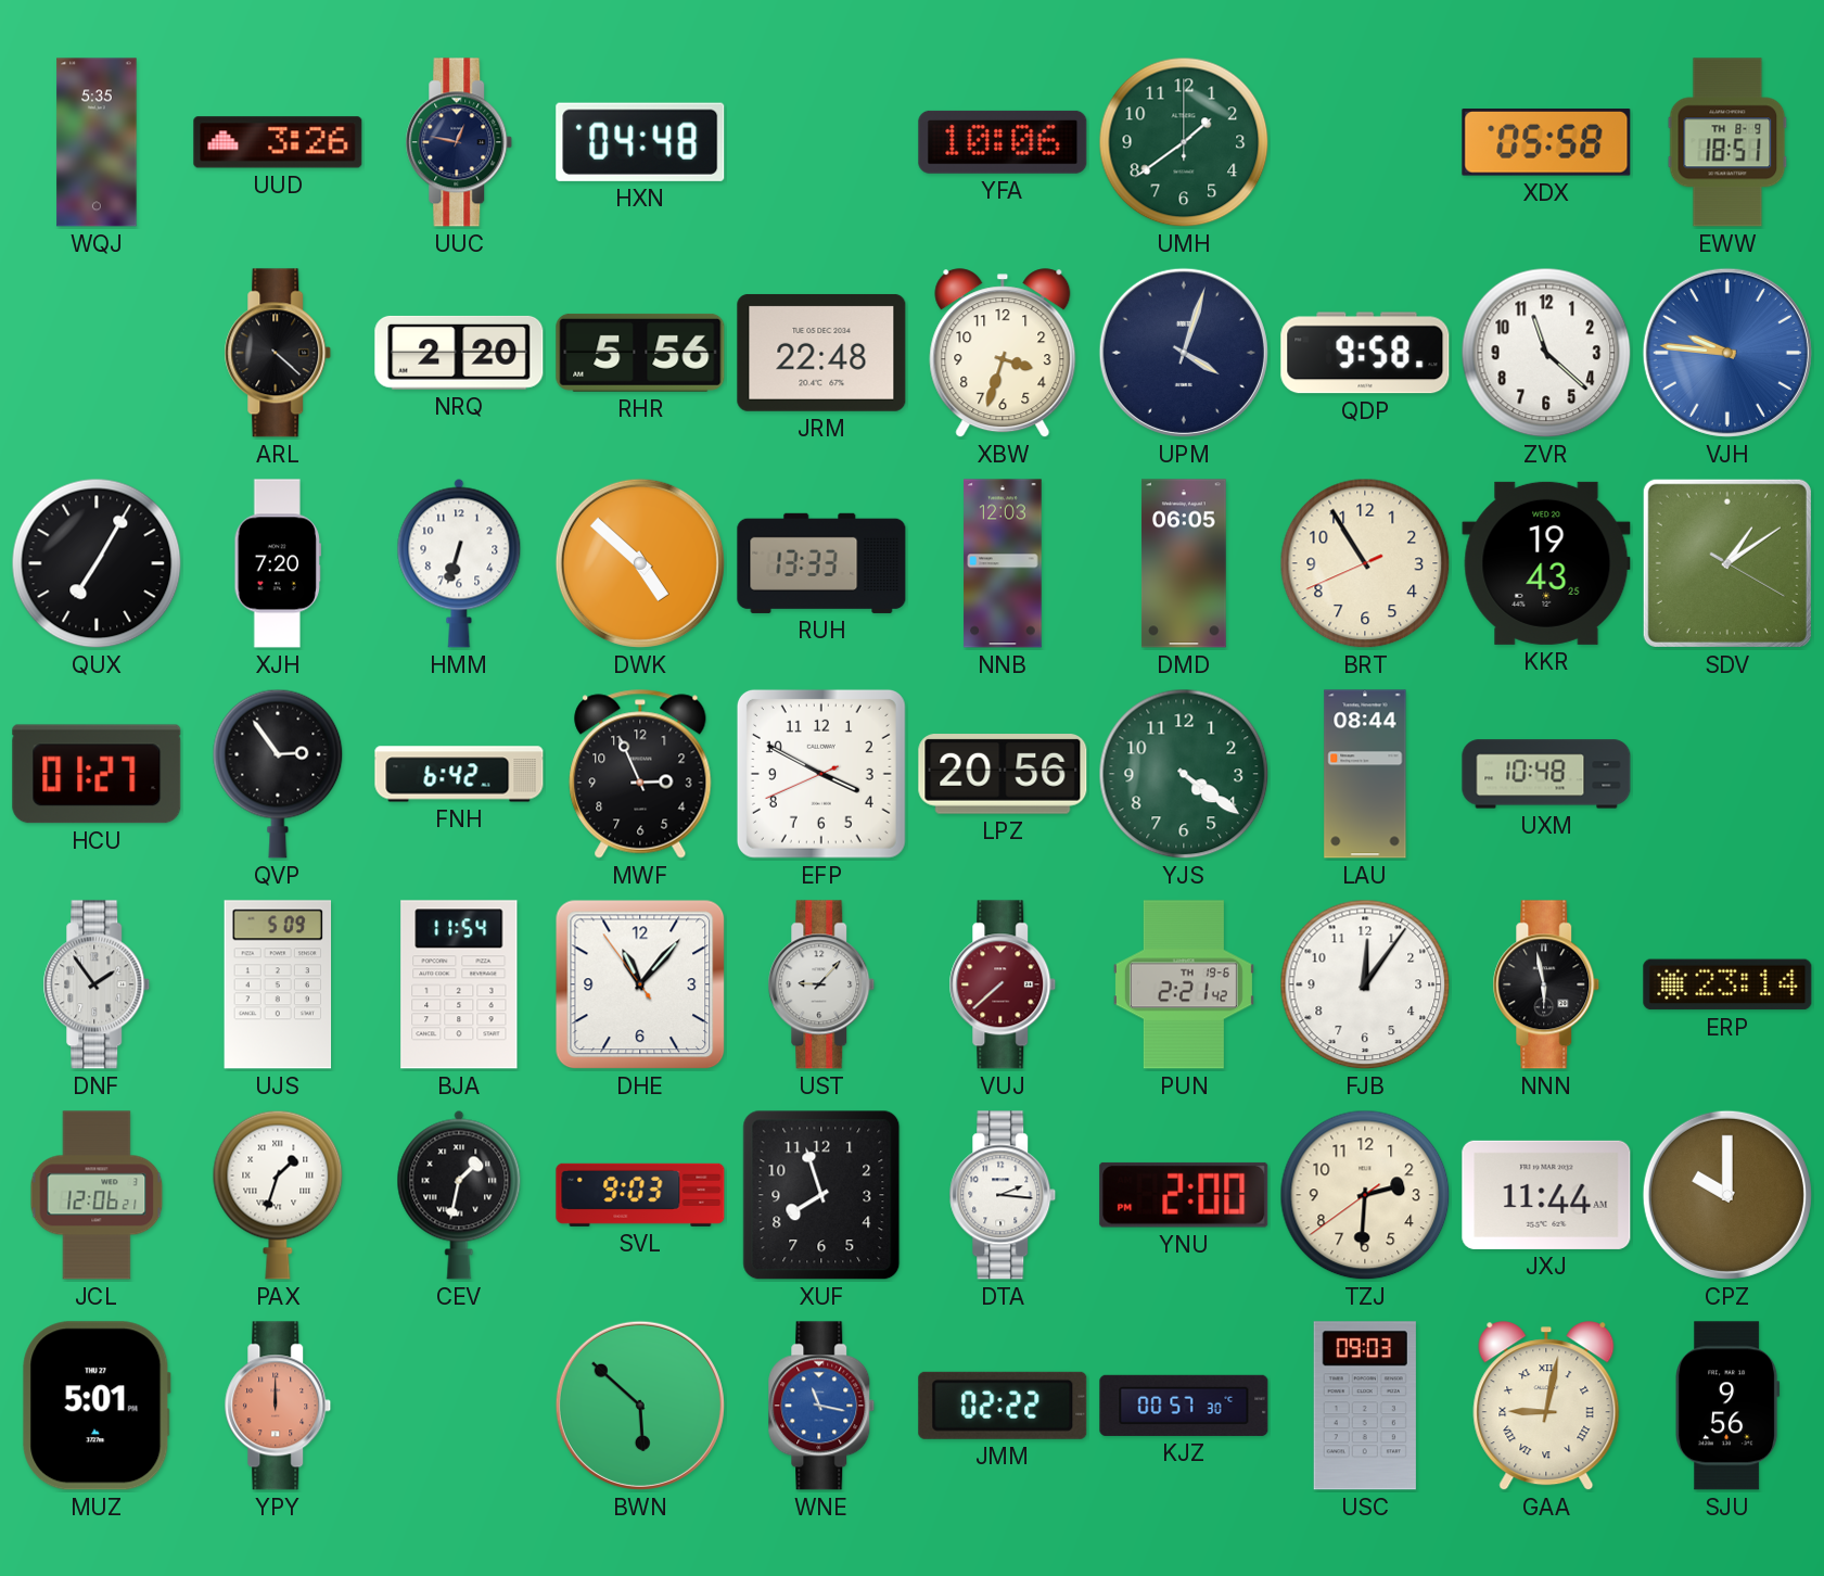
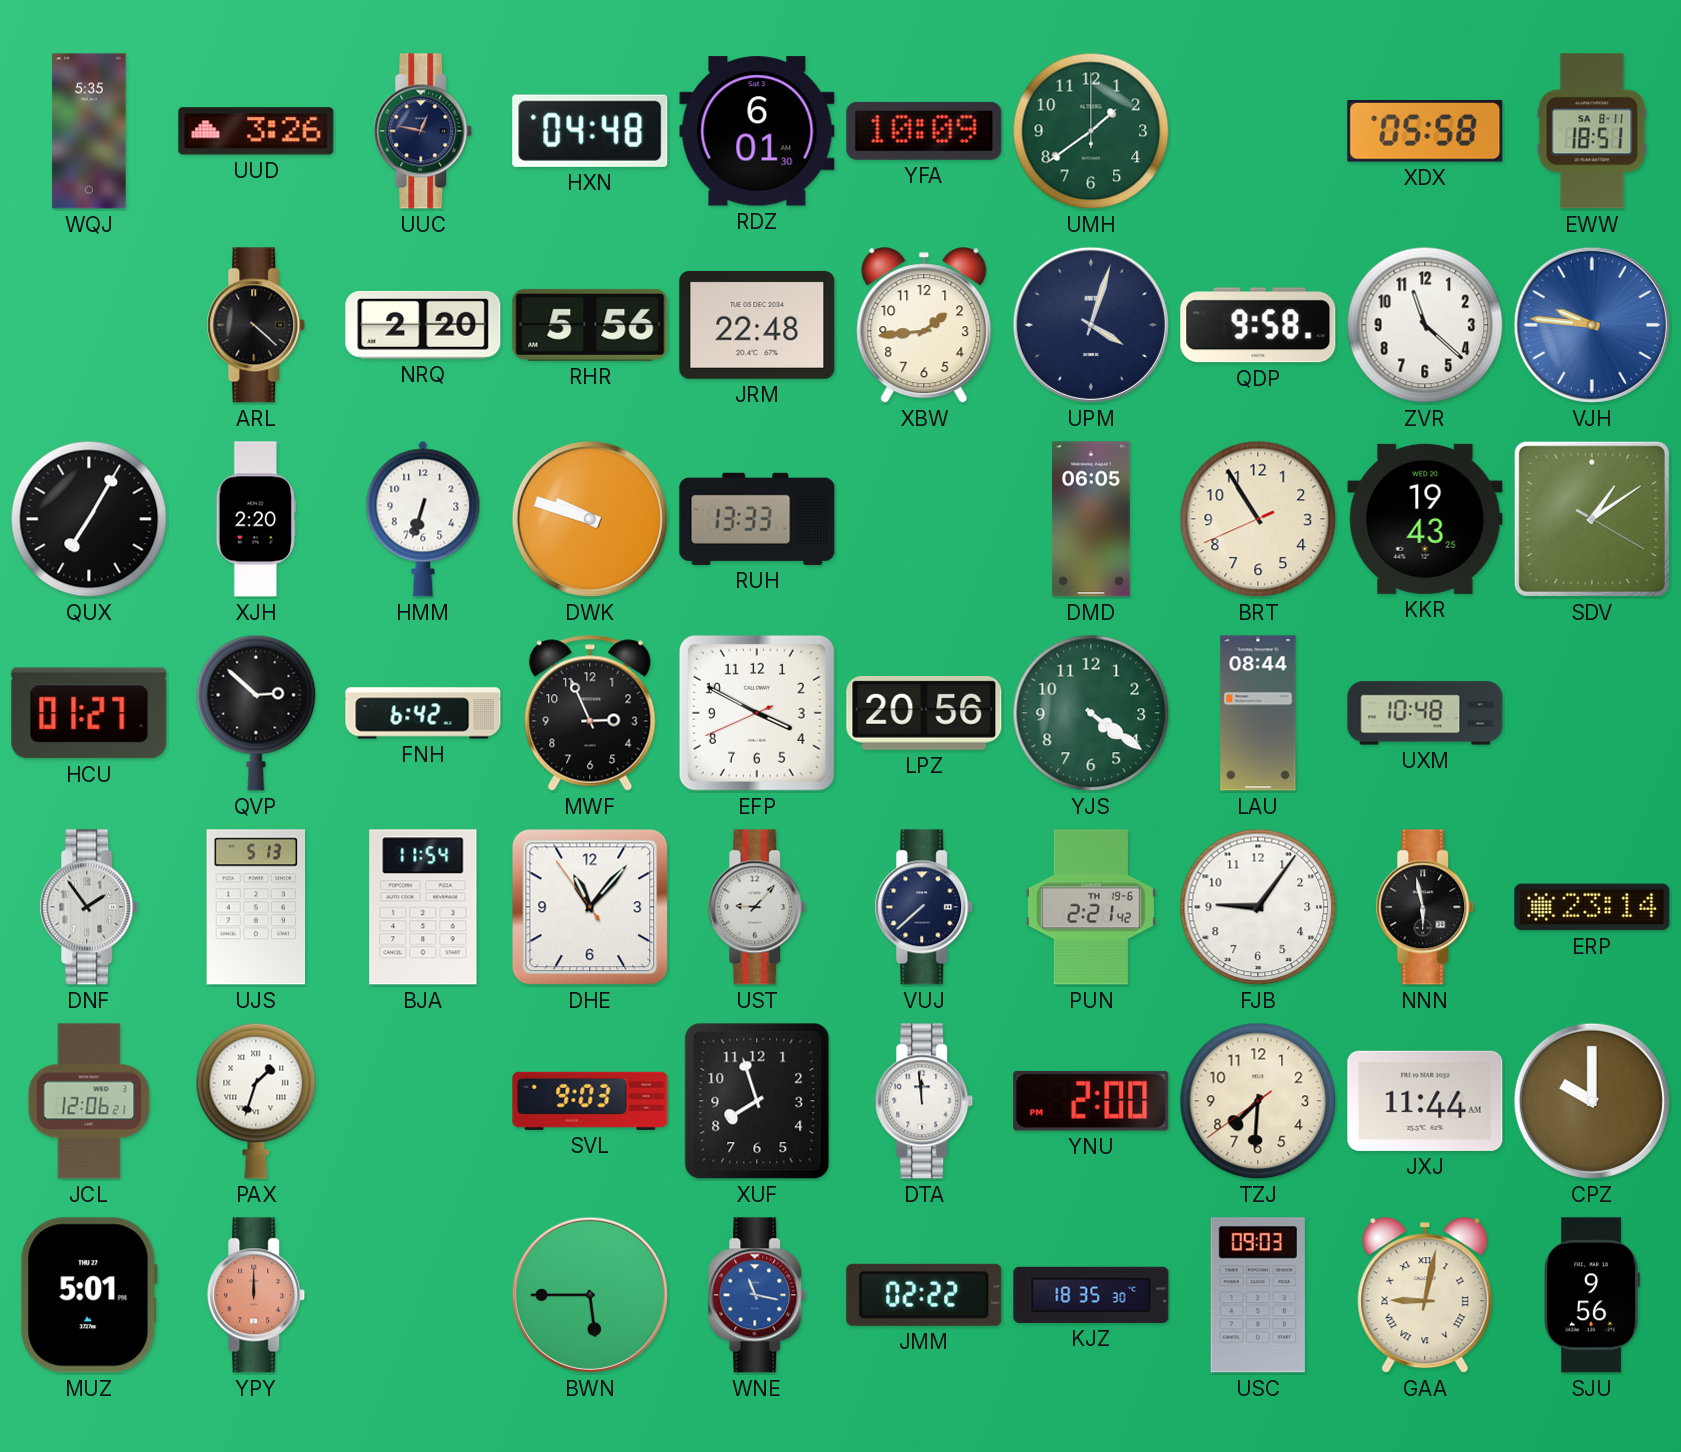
RDZ: none -> 6:01 (757, 131)
YFA: 10:06 -> 10:09 (924, 131)
EWW date: TH 8-9 -> SA 8-11 (1592, 131)
XBW: 3:33 -> 1:44 (924, 326)
XJH: 7:20 -> 2:20 (255, 519)
DWK: 4:52 -> 9:48 (590, 519)
NNB: 12:03 -> none (1003, 563)
QVP: 2:54 -> 2:52 (256, 713)
UJS: 5:09 -> 5:13 (256, 907)
VUJ dial: burgundy -> navy (924, 907)
FJB: 12:06 -> 9:06 (1258, 907)
CEV: 1:32 -> none (459, 1195)
DTA: 2:16 -> 11:59 (924, 1101)
TZJ: 2:30 -> 7:30 (1258, 1101)
BWN: 5:52 -> 5:45 (590, 1295)
KJZ: 00:57 -> 18:35 (1091, 1295)
